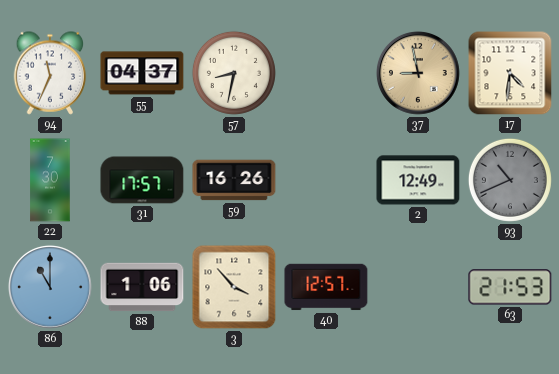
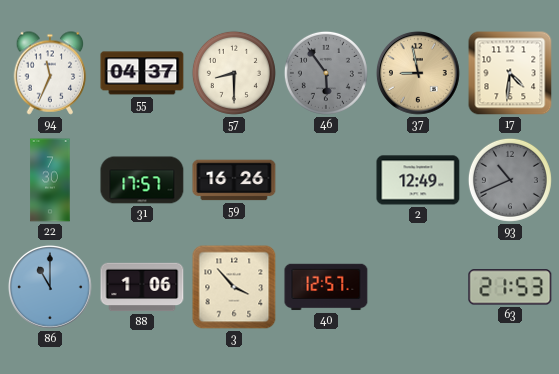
57: 8:32 -> 8:30 (234, 73)
46: none -> 5:54 (326, 73)
